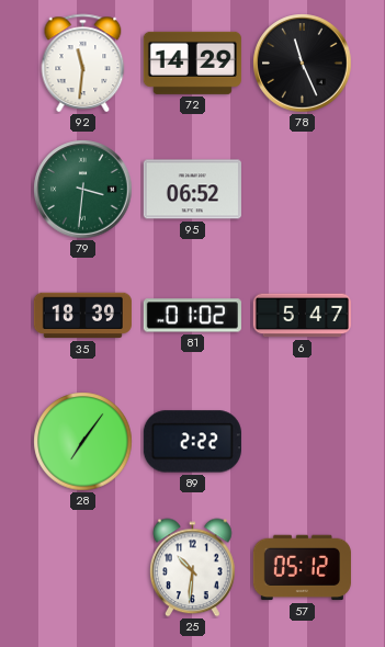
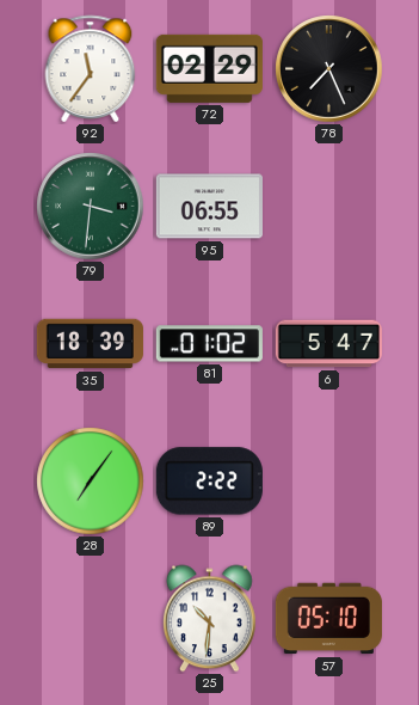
92: 11:31 -> 11:36 (91, 68)
72: 14:29 -> 02:29 (209, 68)
78: 11:26 -> 7:26 (329, 69)
95: 06:52 -> 06:55 (209, 207)
57: 05:12 -> 05:10 (328, 619)
